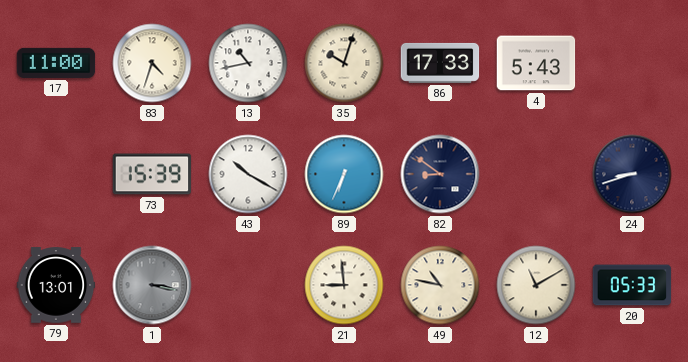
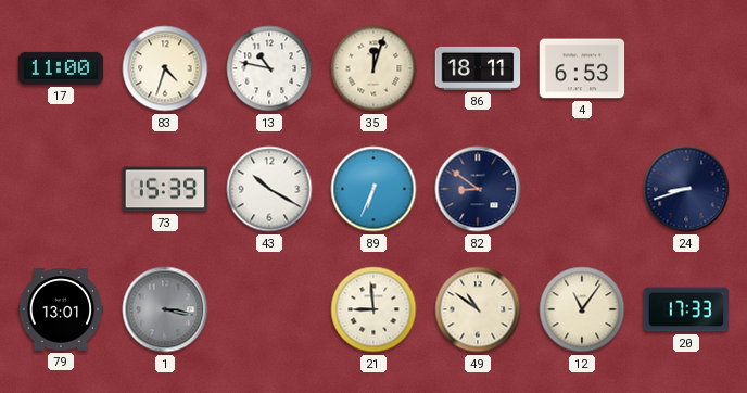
13: 10:43 -> 10:47 (269, 68)
35: 10:03 -> 12:03 (373, 68)
86: 17:33 -> 18:11 (478, 68)
4: 5:43 -> 6:53 (582, 68)
49: 10:47 -> 10:51 (478, 309)
12: 11:10 -> 11:06 (582, 309)
20: 05:33 -> 17:33 (686, 309)
